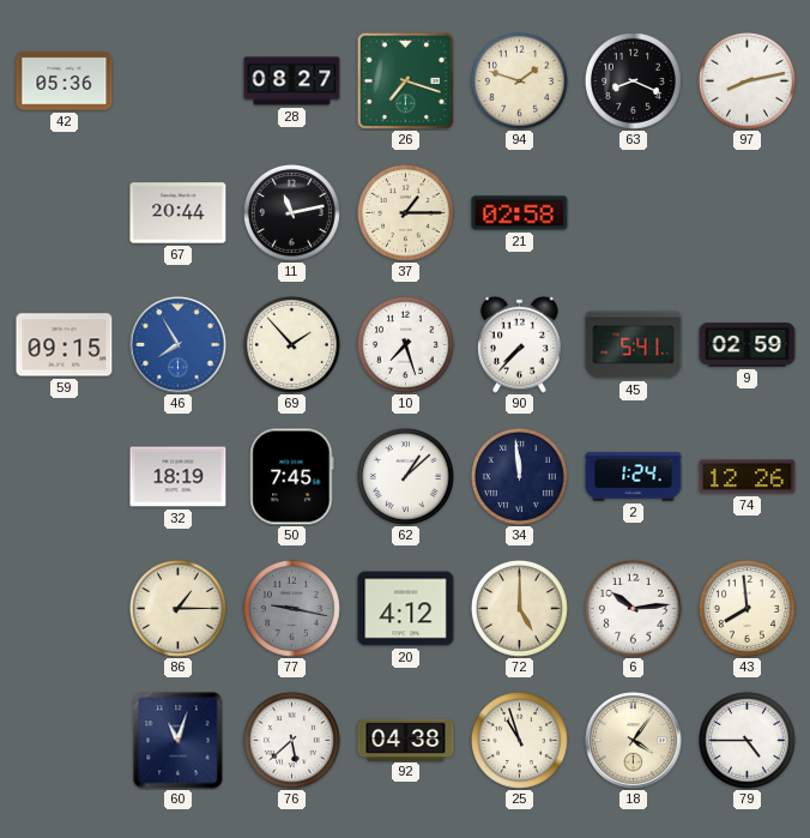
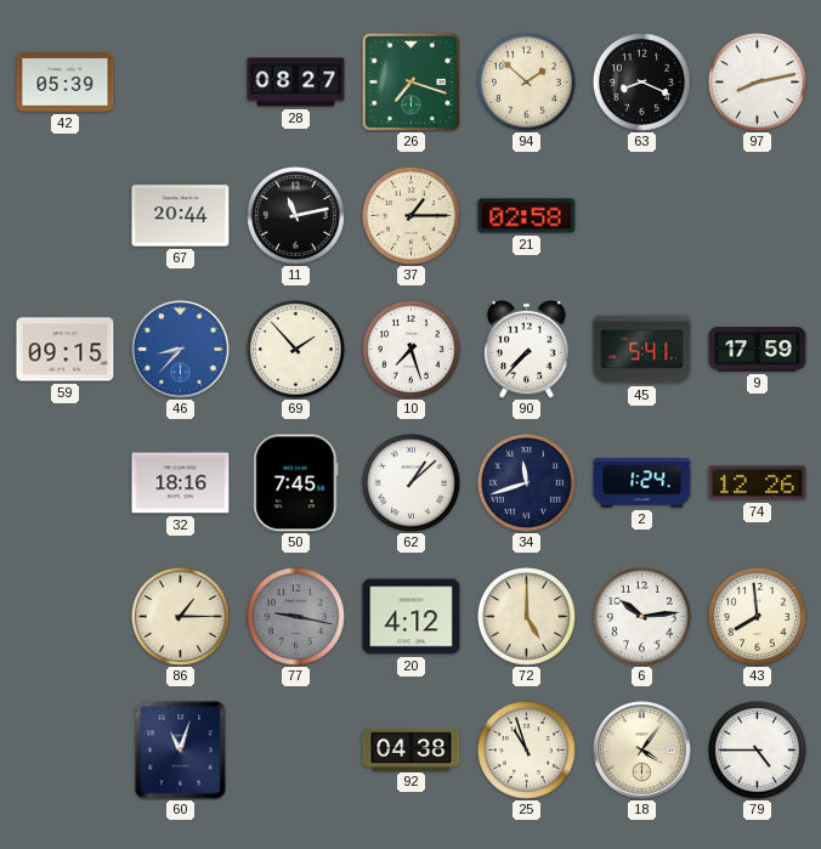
42: 05:36 -> 05:39 (66, 83)
94: 1:48 -> 1:52 (526, 81)
46: 7:55 -> 8:37 (181, 350)
9: 02:59 -> 17:59 (758, 350)
32: 18:19 -> 18:16 (181, 483)
34: 11:59 -> 11:42 (526, 482)
76: 5:38 -> none (291, 740)
